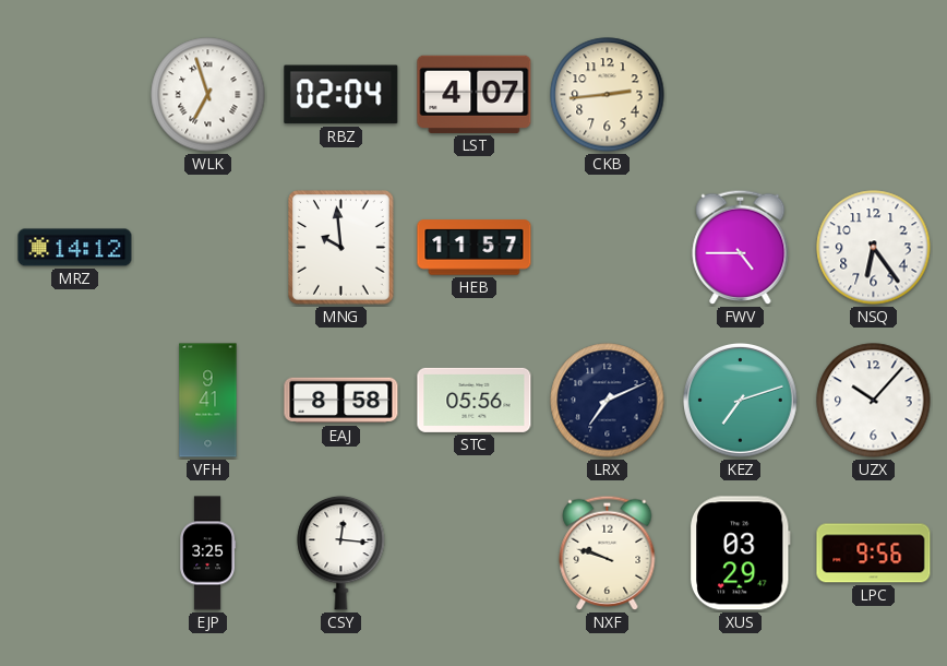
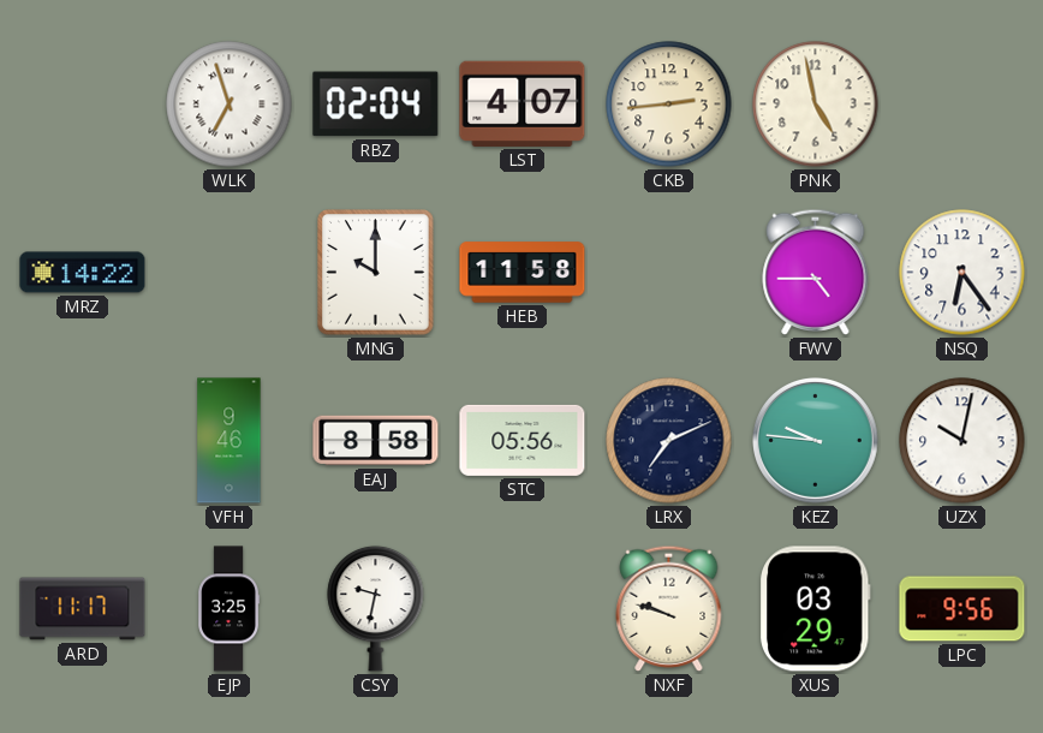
PNK: none -> 4:58 (816, 105)
MRZ: 14:12 -> 14:22 (83, 273)
MNG: 9:59 -> 10:00 (376, 273)
HEB: 11:57 -> 11:58 (523, 273)
VFH: 9:41 -> 9:46 (230, 441)
KEZ: 7:12 -> 9:46 (815, 440)
UZX: 10:07 -> 10:02 (962, 441)
ARD: none -> 11:17 (83, 609)
CSY: 12:16 -> 9:32 (376, 608)
